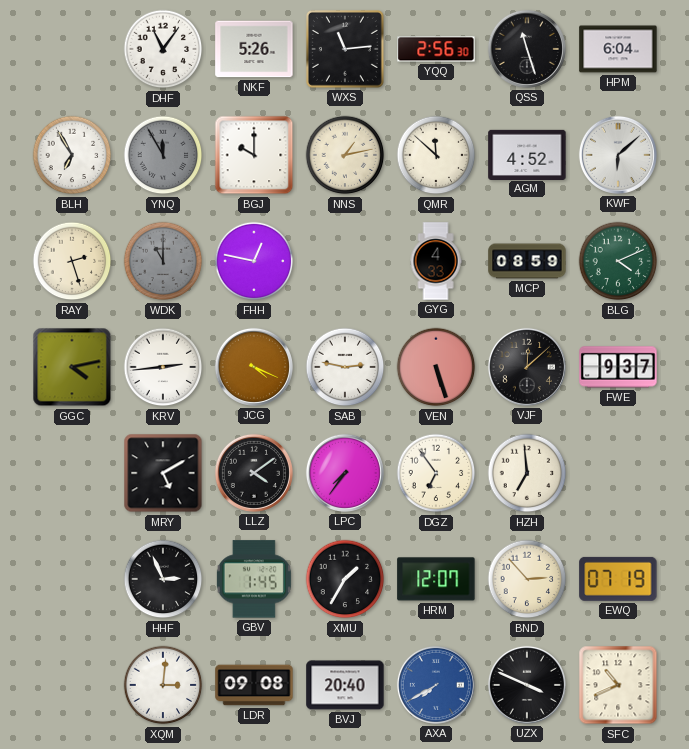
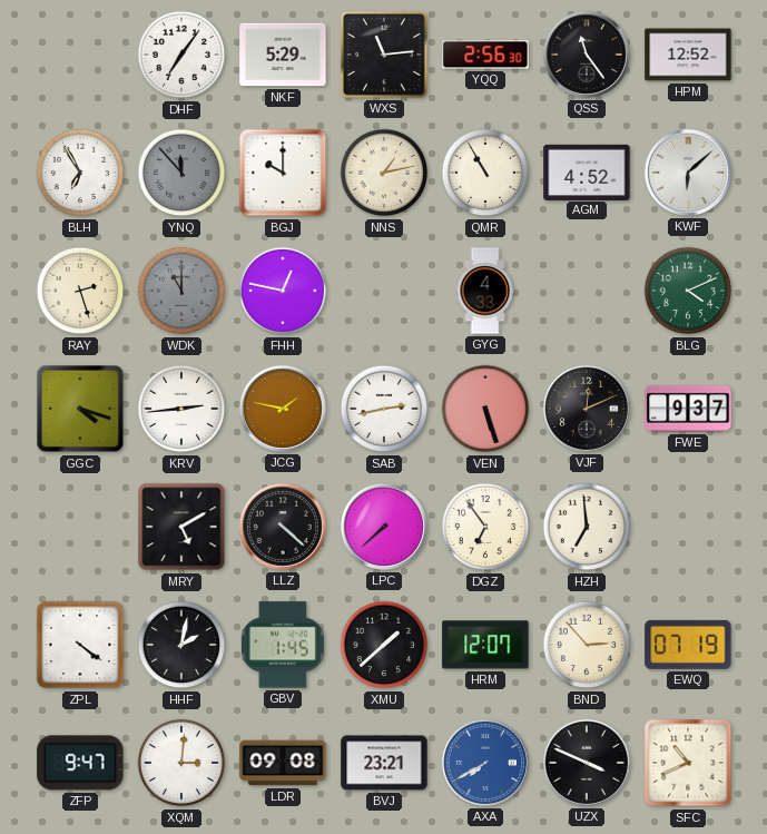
DHF: 11:06 -> 7:06 (181, 55)
NKF: 5:26 -> 5:29 (283, 55)
QSS: 11:27 -> 11:24 (587, 55)
HPM: 6:04 -> 12:52 (688, 55)
YNQ: 11:55 -> 11:53 (181, 173)
QMR: 11:52 -> 10:55 (485, 173)
MCP: 08:59 -> none (527, 261)
GGC: 4:13 -> 4:18 (80, 409)
JCG: 4:19 -> 1:47 (283, 409)
SAB: 2:47 -> 2:43 (384, 409)
VJF: 12:08 -> 12:11 (587, 409)
LLZ: 4:09 -> 4:22 (283, 527)
LPC: 7:36 -> 7:38 (384, 527)
ZPL: none -> 4:21 (80, 645)
HHF: 2:56 -> 2:02 (181, 645)
XMU: 1:35 -> 1:38 (384, 645)
ZFP: none -> 9:47 (80, 763)
BVJ: 20:40 -> 23:21 (384, 763)
